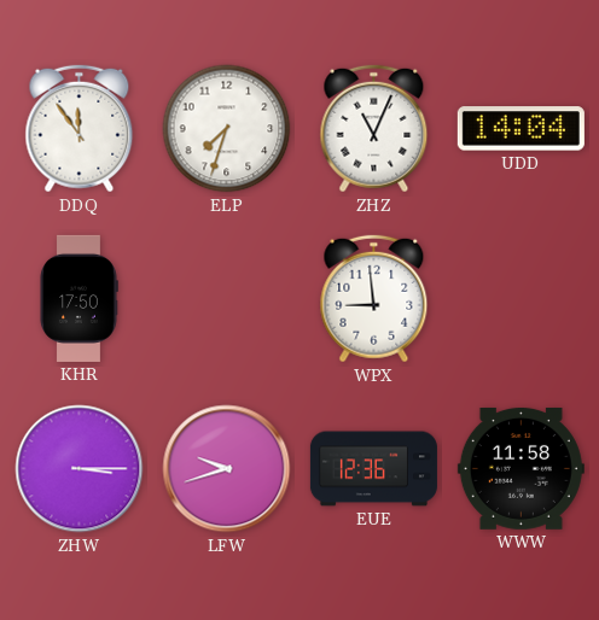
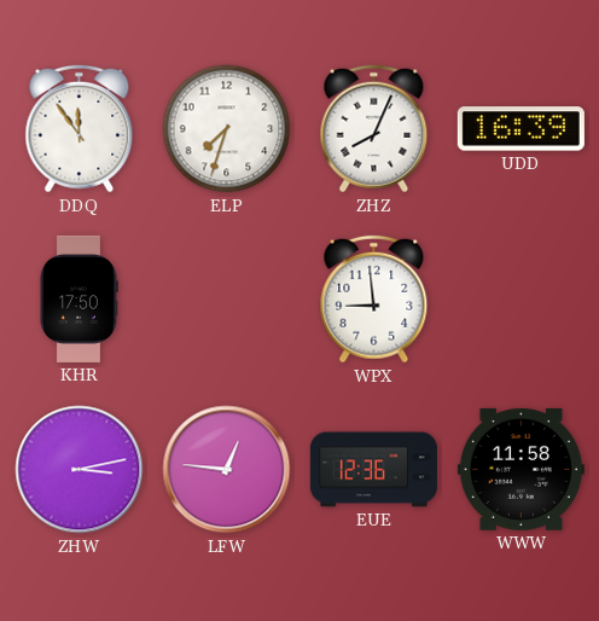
ZHZ: 11:04 -> 8:04 (374, 129)
UDD: 14:04 -> 16:39 (521, 129)
ZHW: 3:15 -> 3:13 (80, 470)
LFW: 9:42 -> 12:46 (227, 470)
